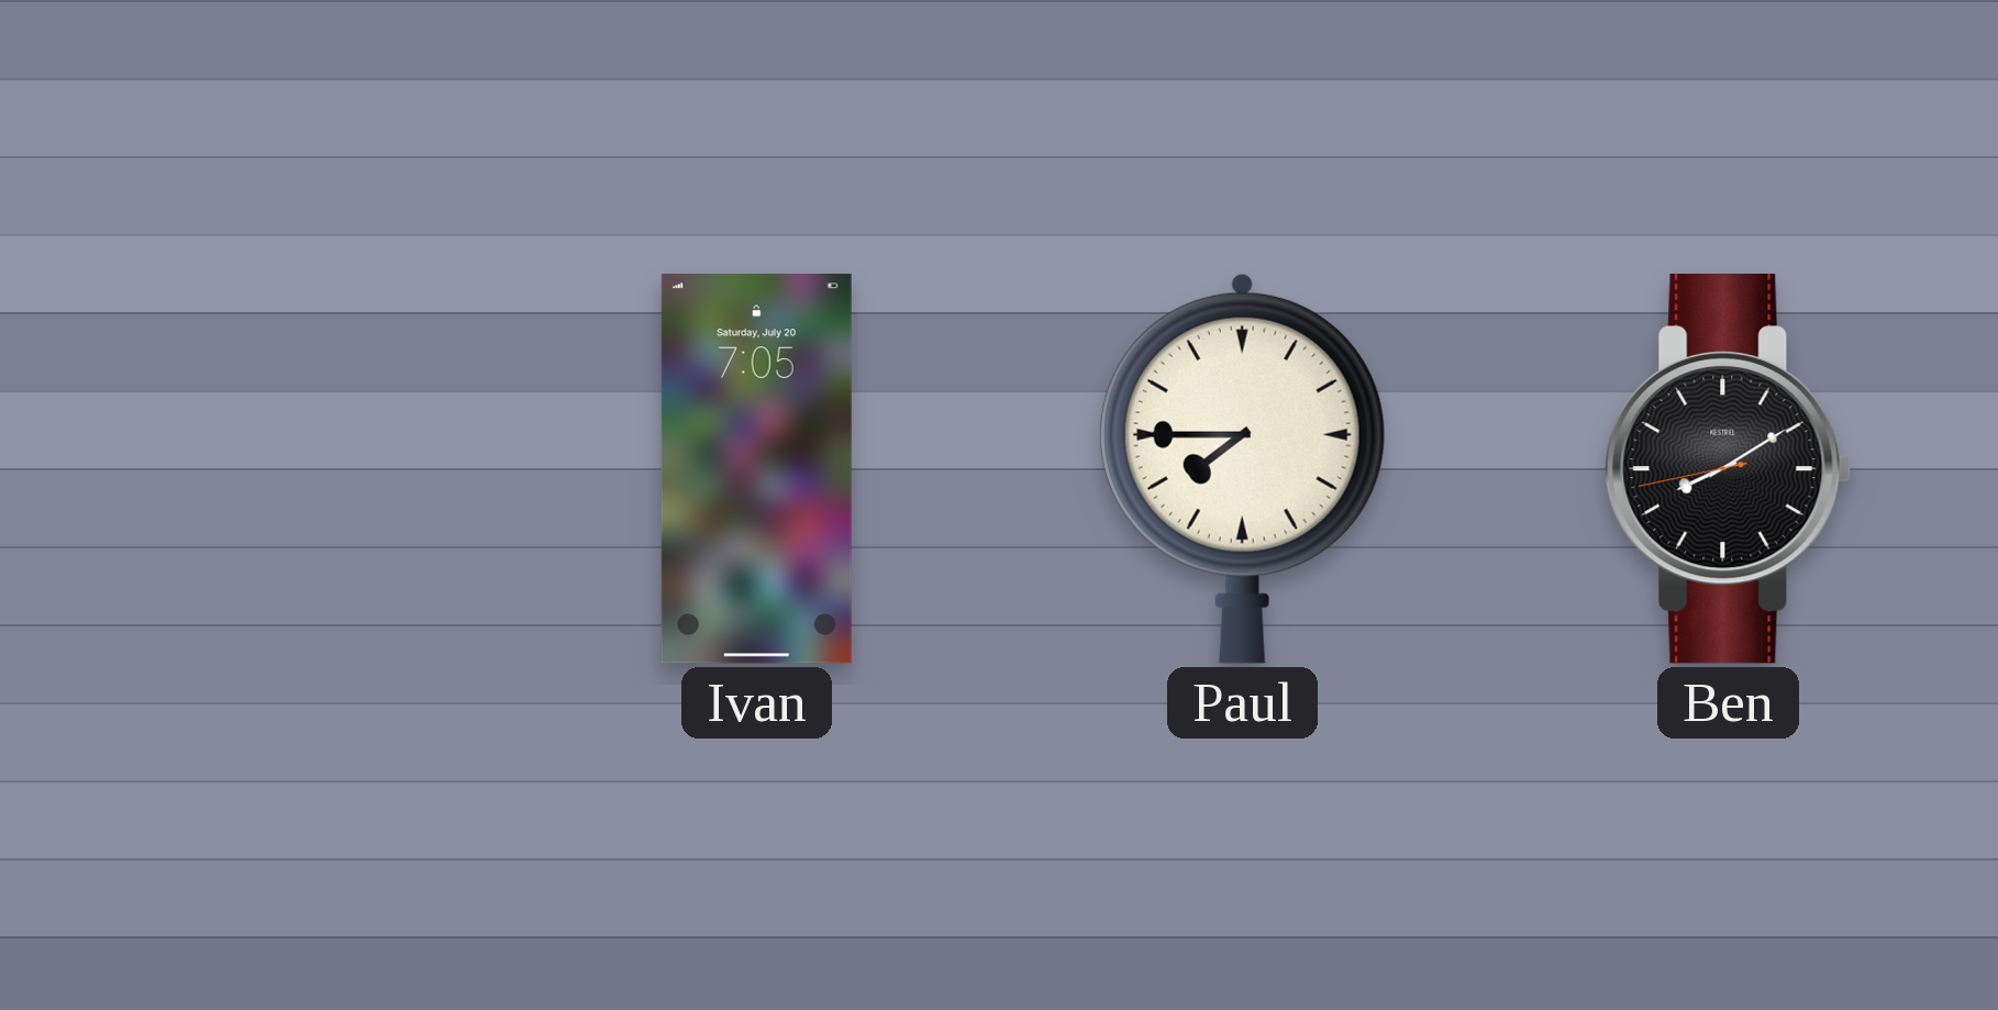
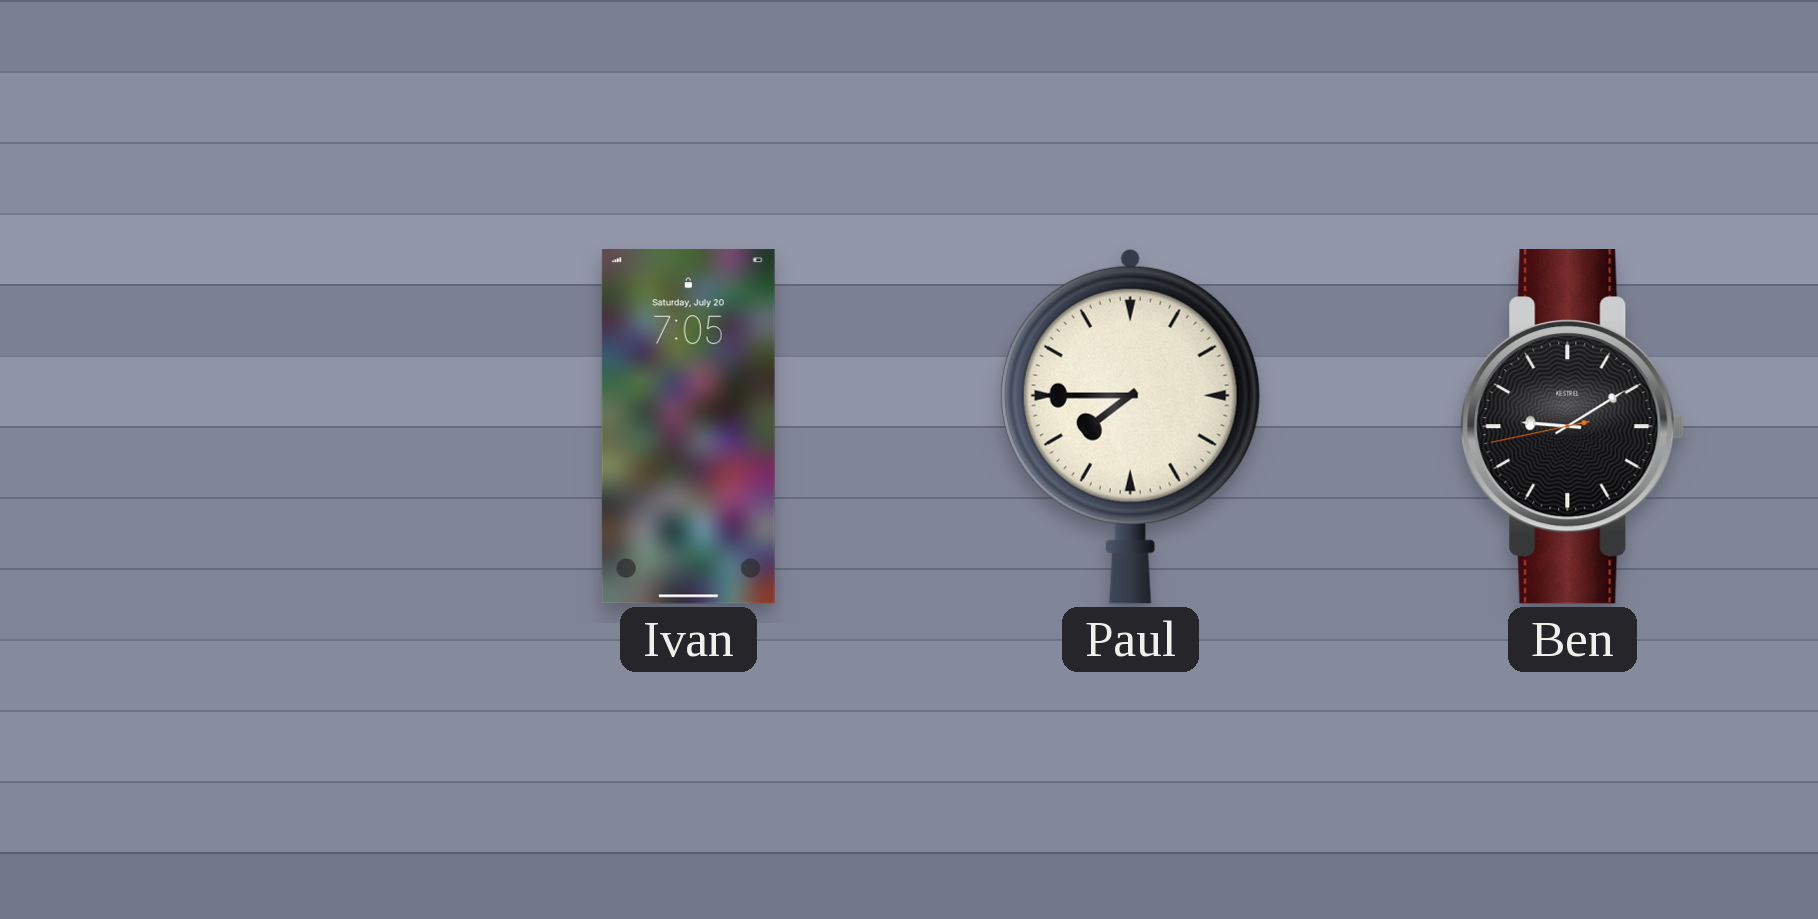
Ben: 8:09 -> 9:09 (1573, 426)
